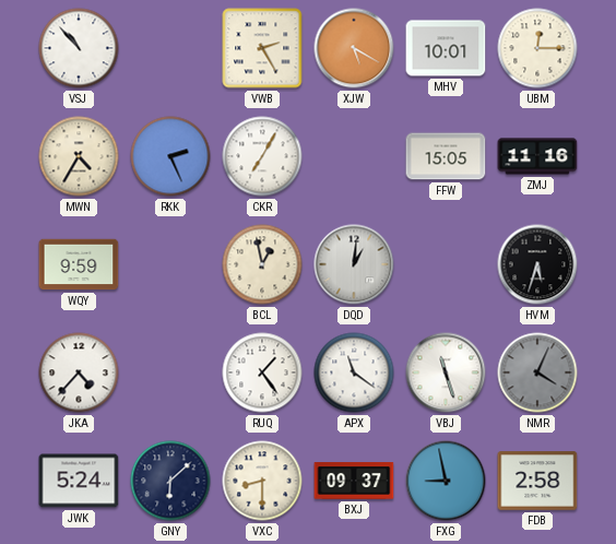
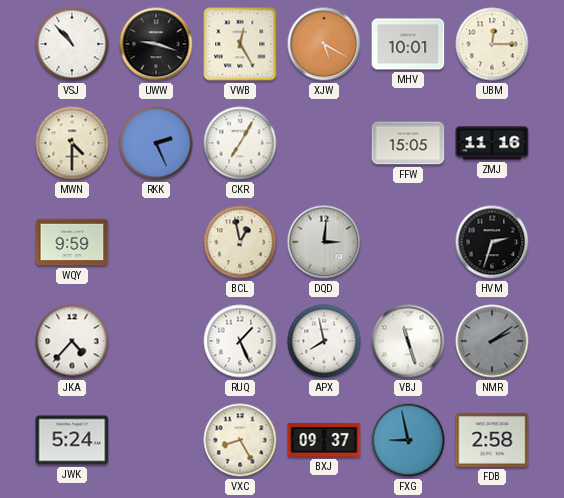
UWW: none -> 9:18 (156, 44)
VWB: 2:25 -> 12:25 (240, 44)
MWN: 4:35 -> 4:30 (72, 143)
DQD: 1:01 -> 3:01 (324, 242)
HVM: 5:33 -> 2:33 (492, 242)
RUQ: 1:24 -> 1:26 (240, 341)
APX: 11:21 -> 7:58 (324, 341)
NMR: 4:04 -> 2:09 (492, 341)
GNY: 6:08 -> none (170, 481)
VXC: 8:30 -> 8:25 (240, 440)
